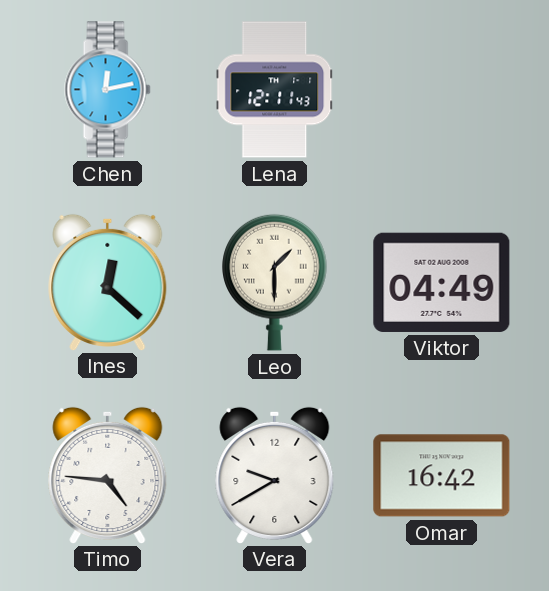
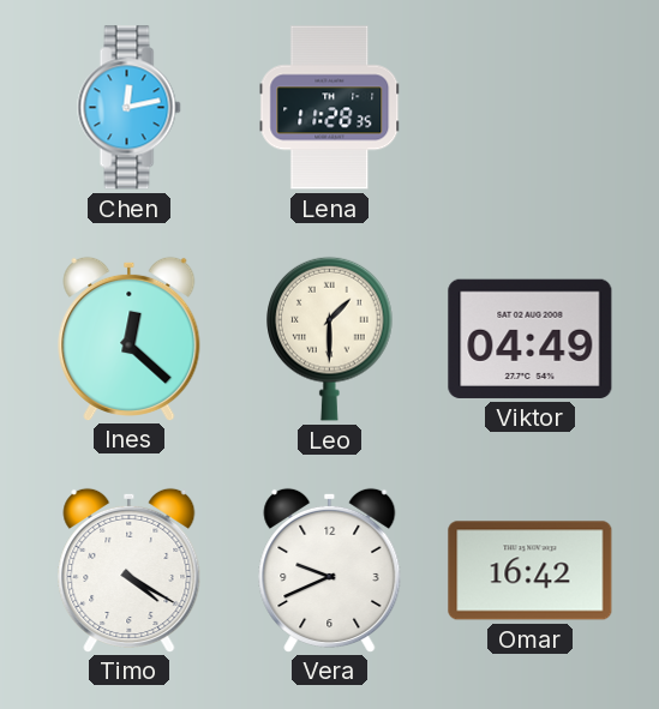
Lena: 12:11 -> 11:28 (330, 108)
Timo: 4:46 -> 4:20 (130, 570)
Vera: 9:40 -> 9:41 (330, 570)
